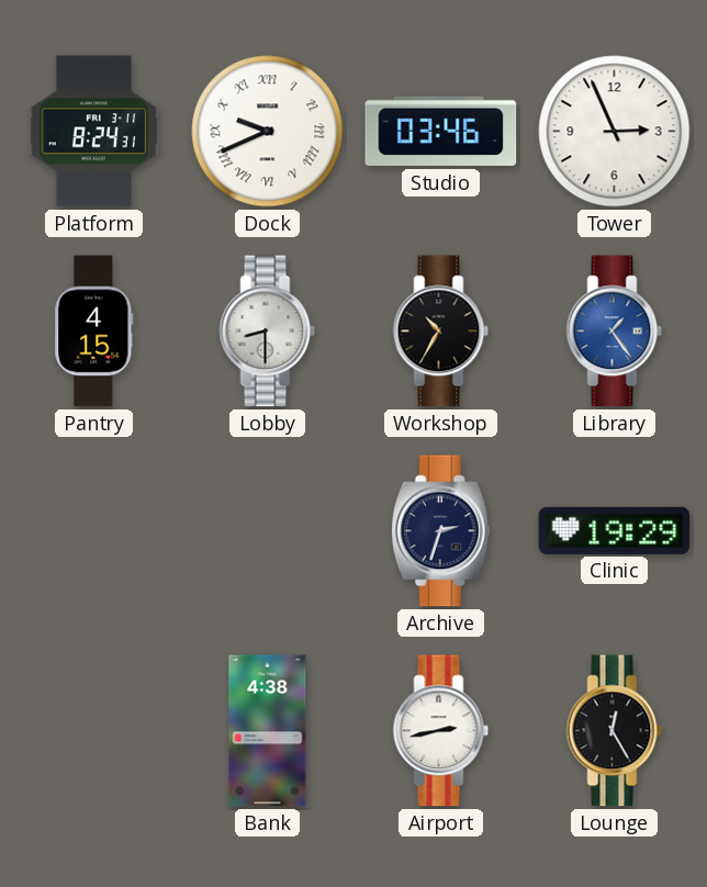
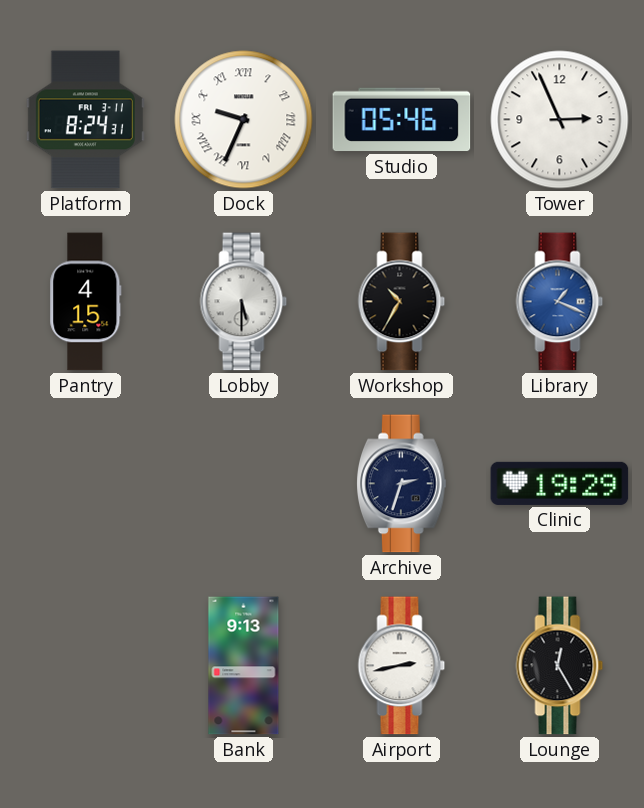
Dock: 9:41 -> 9:34 (244, 120)
Studio: 03:46 -> 05:46 (402, 120)
Lobby: 8:30 -> 5:30 (244, 302)
Library: 1:24 -> 1:19 (560, 302)
Bank: 4:38 -> 9:13 (244, 666)
